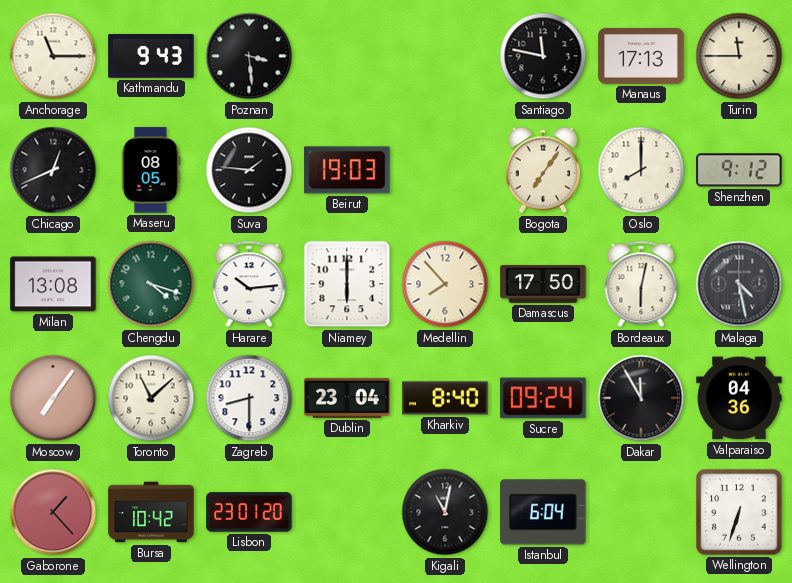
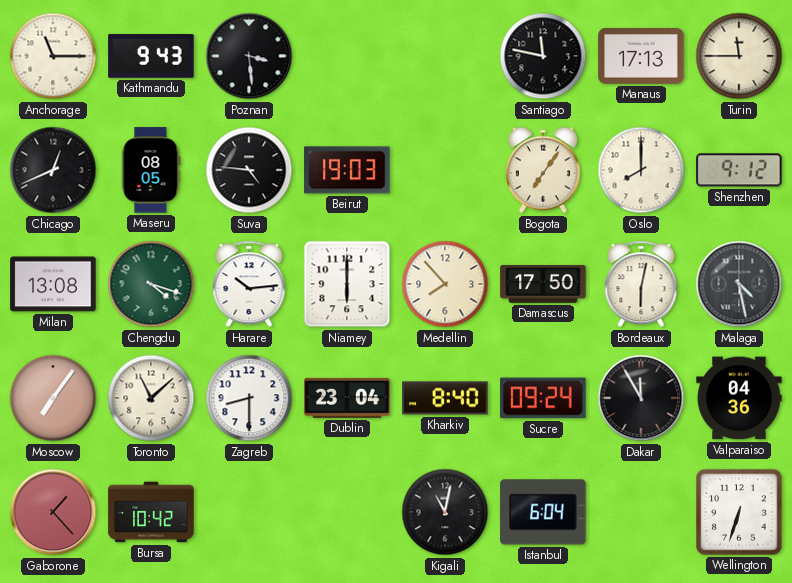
Suva: 1:46 -> 4:46 (249, 170)
Lisbon: 23:01 -> none (249, 512)
